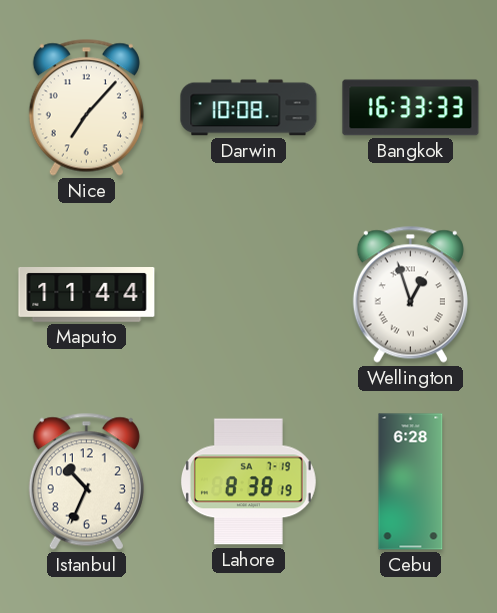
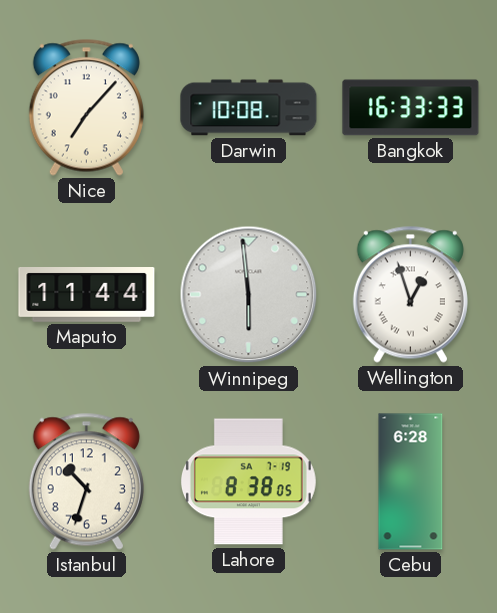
Winnipeg: none -> 5:59 (249, 295)
Istanbul: 10:34 -> 10:33 (86, 481)
Lahore: 8:38:19 -> 8:38:05 (248, 482)
